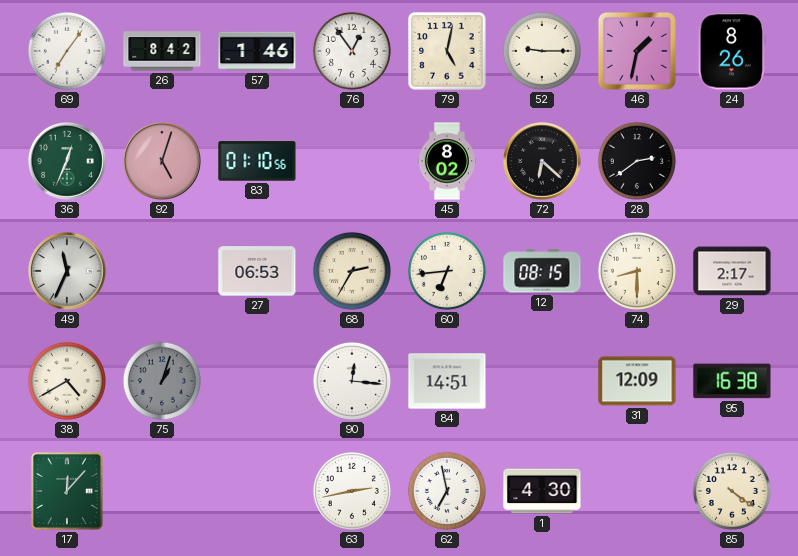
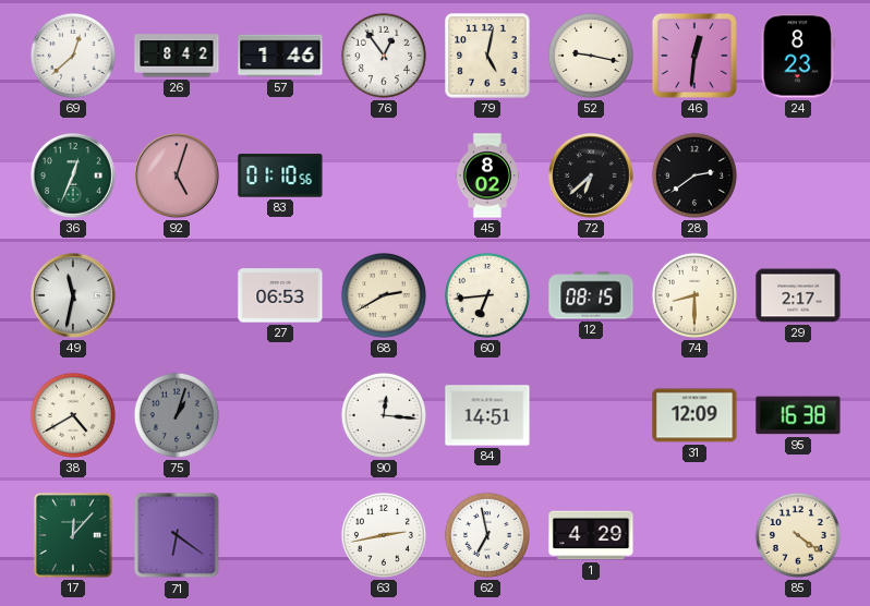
69: 7:06 -> 12:38 (73, 56)
52: 9:15 -> 9:17 (591, 56)
46: 1:32 -> 12:31 (694, 56)
24: 8:26 -> 8:23 (798, 56)
72: 6:22 -> 6:38 (591, 175)
49: 11:34 -> 11:32 (73, 295)
68: 2:35 -> 2:40 (384, 295)
71: none -> 6:21 (177, 535)
1: 4:30 -> 4:29 (591, 535)
